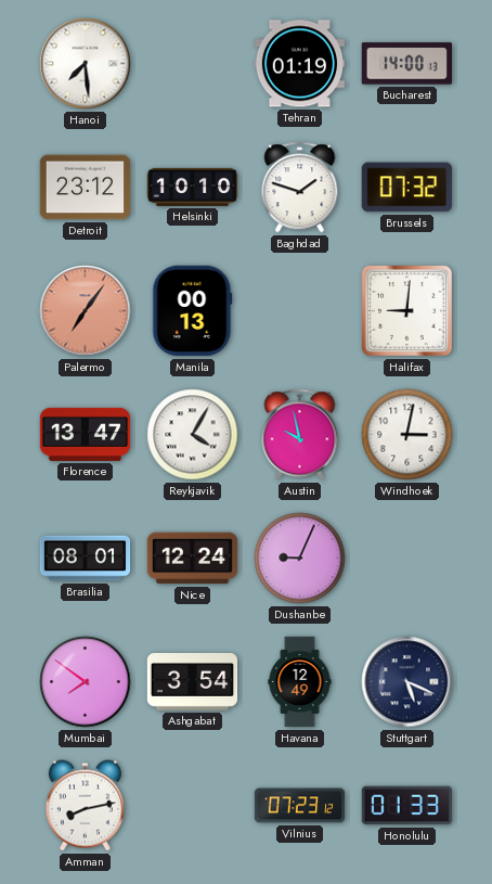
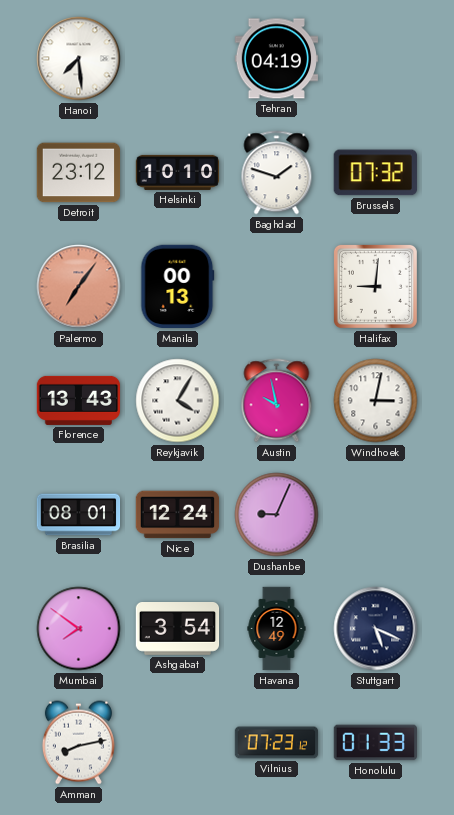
Tehran: 01:19 -> 04:19 (277, 59)
Bucharest: 14:00 -> none (406, 64)
Florence: 13:47 -> 13:43 (79, 400)
